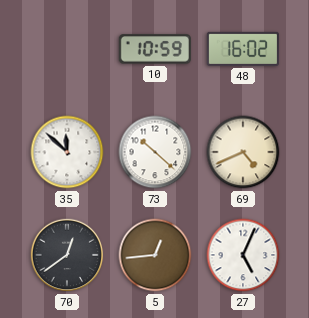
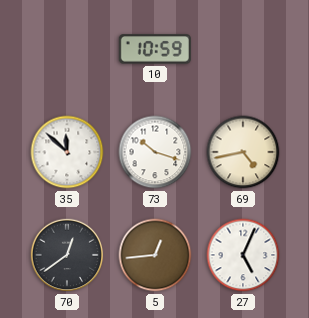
48: 16:02 -> none (243, 49)
73: 10:22 -> 10:18 (155, 152)
69: 4:41 -> 4:43 (243, 152)
